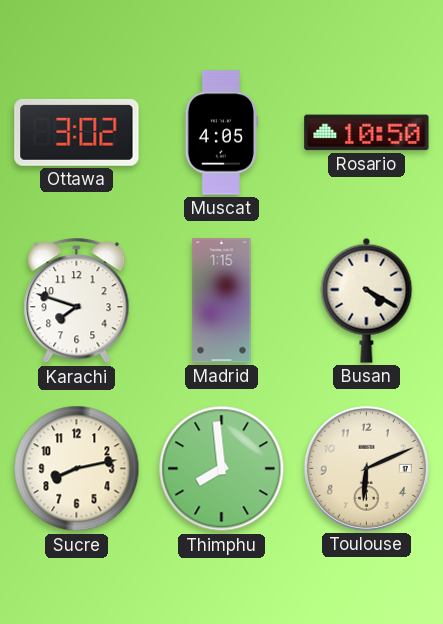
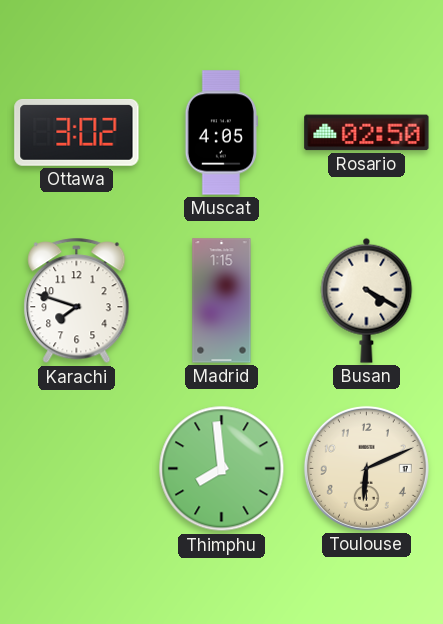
Rosario: 10:50 -> 02:50 (367, 133)
Sucre: 8:13 -> none (77, 469)
